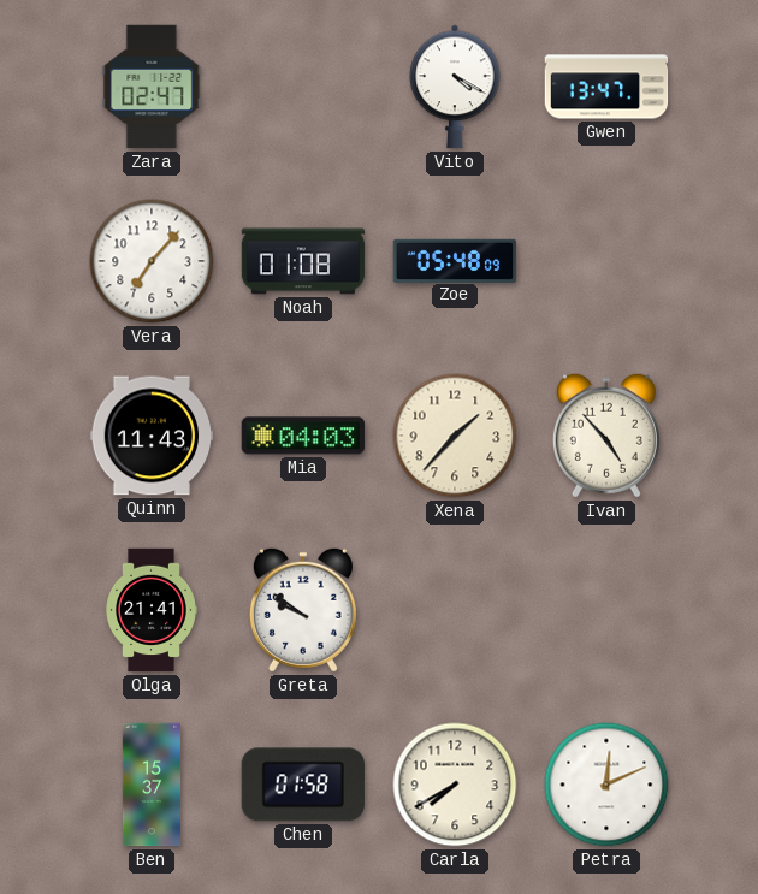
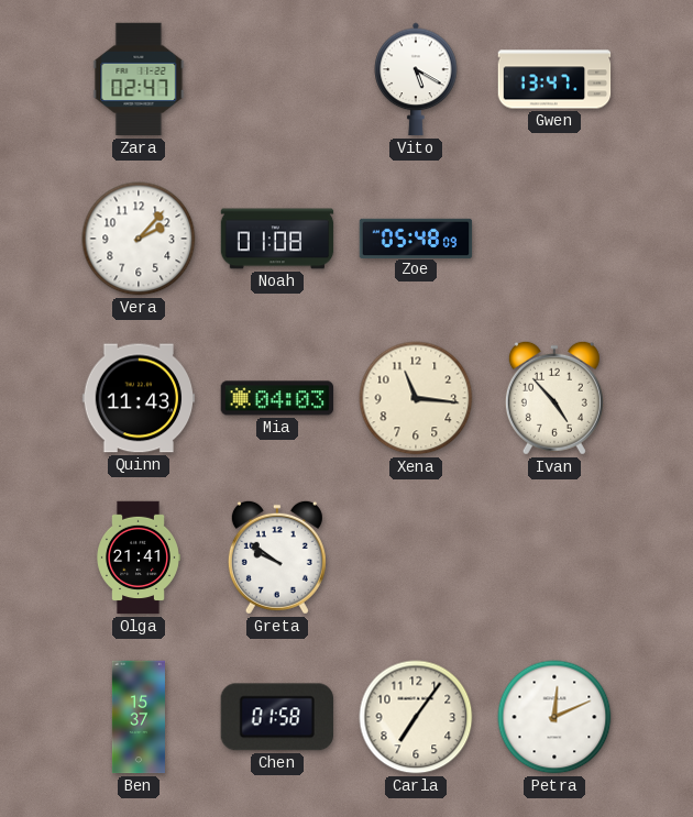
Vito: 4:20 -> 5:20 (416, 79)
Vera: 7:07 -> 2:07 (139, 239)
Xena: 1:37 -> 11:16 (416, 398)
Carla: 7:40 -> 7:06 (416, 717)
